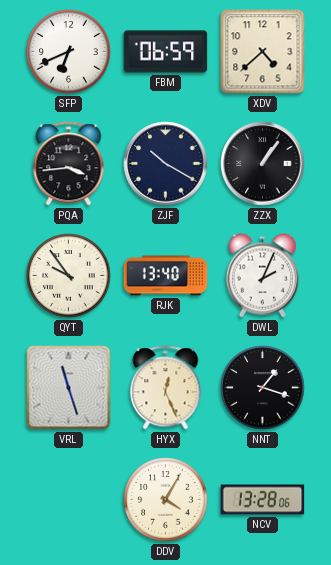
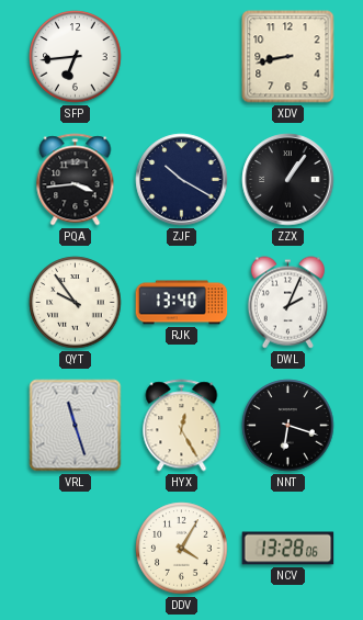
SFP: 6:41 -> 6:44 (76, 57)
FBM: 06:59 -> none (166, 52)
XDV: 4:38 -> 8:43 (288, 57)
HYX: 12:26 -> 12:25 (182, 426)
NNT: 1:18 -> 6:18 (288, 426)
